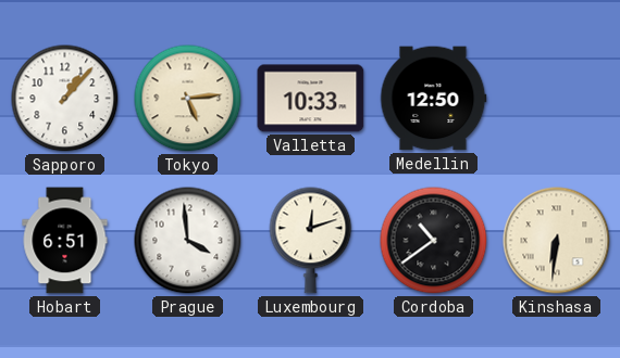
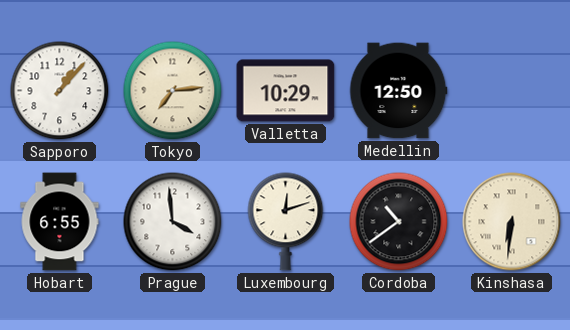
Tokyo: 5:14 -> 7:14 (173, 91)
Valletta: 10:33 -> 10:29 (286, 91)
Hobart: 6:51 -> 6:55 (60, 222)
